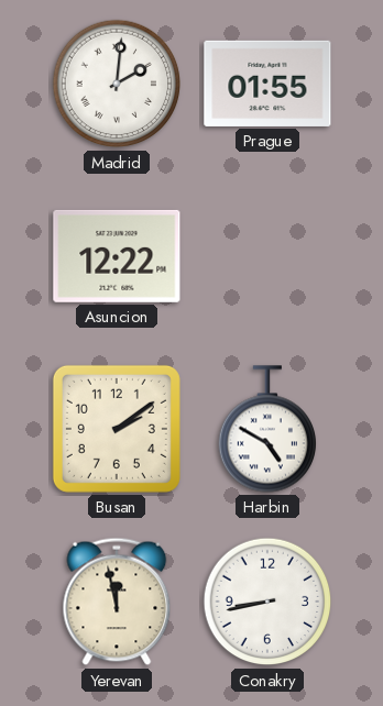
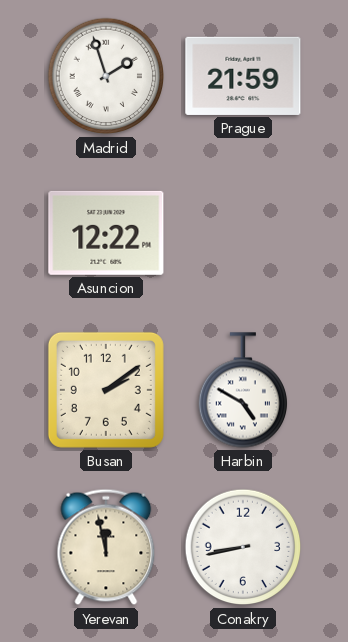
Madrid: 2:01 -> 1:57 (106, 76)
Prague: 01:55 -> 21:59 (243, 76)
